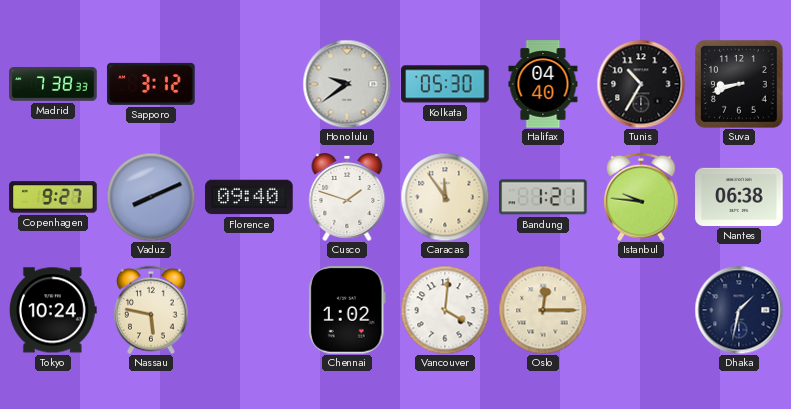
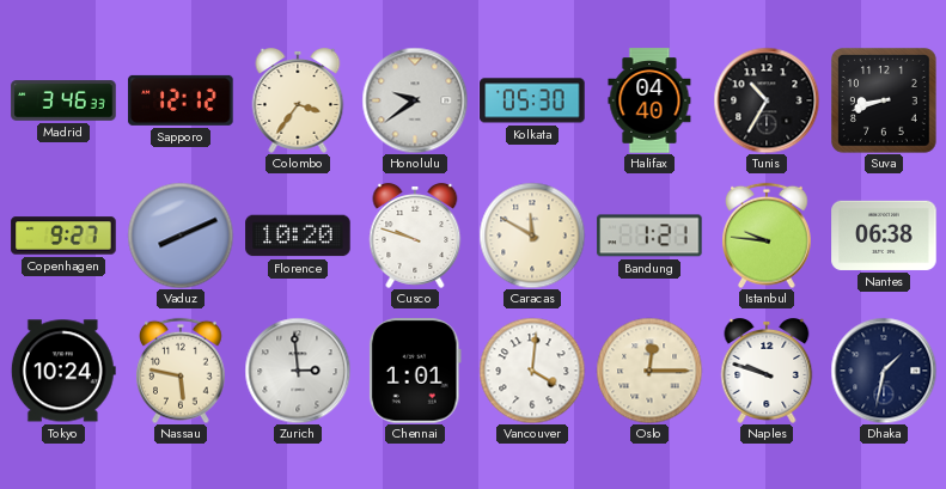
Madrid: 7:38 -> 3:46 (63, 100)
Sapporo: 3:12 -> 12:12 (181, 100)
Colombo: none -> 3:36 (298, 102)
Florence: 09:40 -> 10:20 (298, 236)
Cusco: 1:48 -> 9:48 (415, 237)
Caracas: 11:54 -> 11:50 (532, 236)
Zurich: none -> 2:59 (298, 371)
Chennai: 1:02 -> 1:01 (415, 371)
Naples: none -> 9:48 (767, 372)
